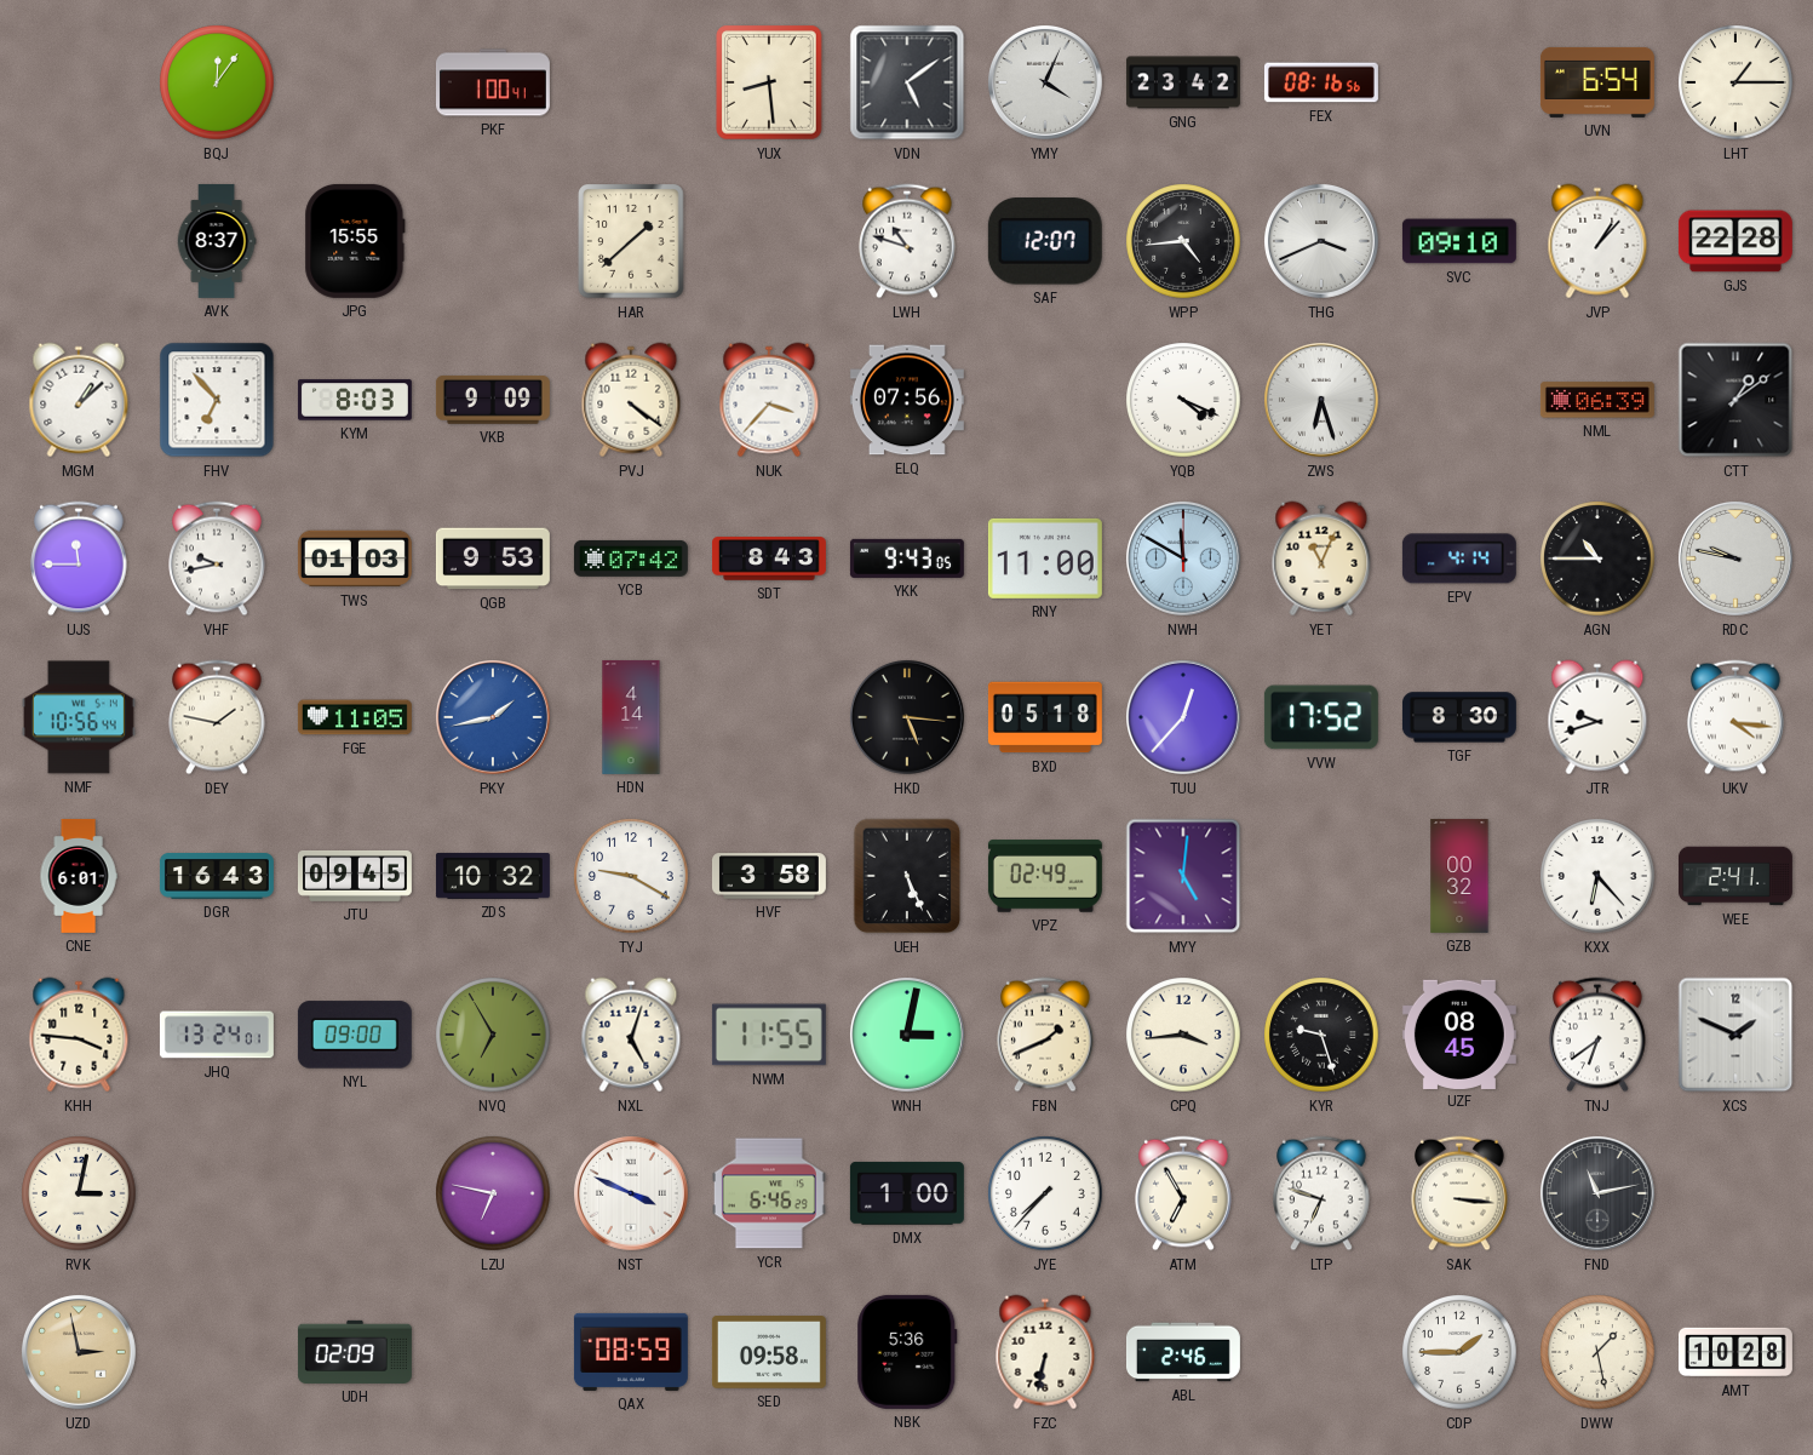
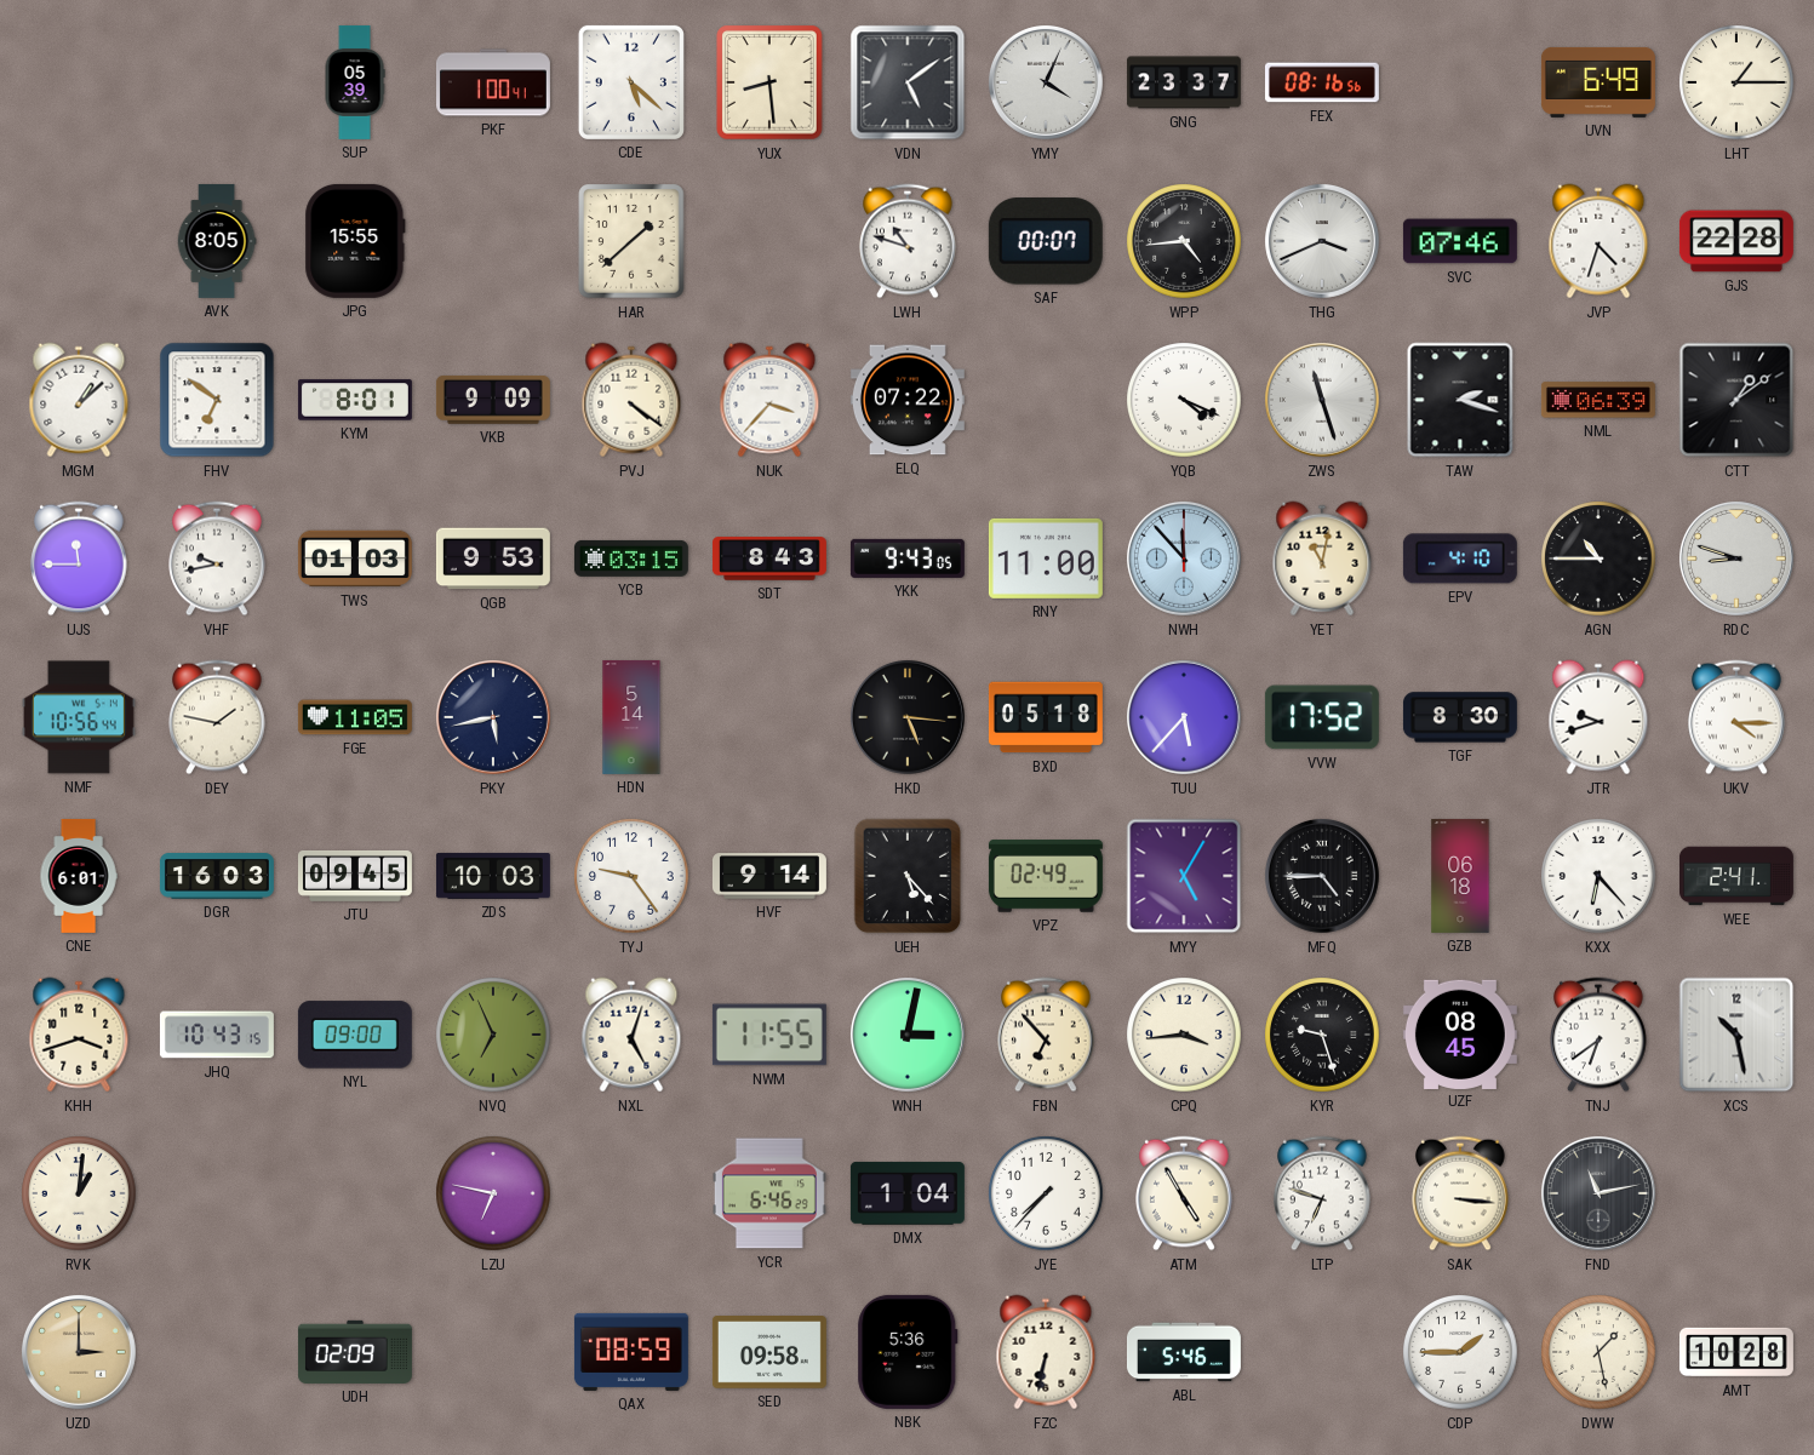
BQJ: 12:06 -> none (217, 82)
SUP: none -> 05:39 (355, 82)
CDE: none -> 5:22 (631, 82)
GNG: 23:42 -> 23:37 (1184, 82)
UVN: 6:54 -> 6:49 (1598, 82)
AVK: 8:37 -> 8:05 (217, 241)
SAF: 12:07 -> 00:07 (1046, 241)
SVC: 09:10 -> 07:46 (1460, 241)
JVP: 1:07 -> 4:33 (1598, 241)
FHV: 6:53 -> 6:51 (217, 400)
KYM: 8:03 -> 8:01 (355, 400)
ELQ: 07:56 -> 07:22 (908, 400)
ZWS: 6:27 -> 11:27 (1322, 400)
TAW: none -> 2:18 (1460, 400)
YCB: 07:42 -> 03:15 (631, 558)
NWH: 11:50 -> 11:53 (1184, 558)
YET: 11:04 -> 11:02 (1322, 558)
EPV: 4:14 -> 4:10 (1460, 558)
RDC: 9:47 -> 8:48 (1736, 558)
PKY: 1:43 -> 5:43 (493, 717)
PKY dial: blue -> navy (493, 717)
HDN: 4:14 -> 5:14 (631, 717)
TUU: 12:37 -> 5:37 (1184, 717)
UKV: 4:16 -> 4:15 (1738, 717)
DGR: 16:43 -> 16:03 (217, 876)
ZDS: 10:32 -> 10:03 (493, 876)
TYJ: 9:20 -> 9:24 (631, 876)
HVF: 3:58 -> 9:14 (769, 876)
UEH: 5:26 -> 5:23 (908, 876)
MYY: 5:01 -> 5:05 (1184, 876)
MFQ: none -> 4:45 (1322, 876)
GZB: 00:32 -> 06:18 (1460, 876)
KHH: 3:46 -> 3:42 (79, 1035)
JHQ: 13:24 -> 10:43 (217, 1035)
NVQ: 6:55 -> 6:56 (493, 1035)
FBN: 1:41 -> 6:53 (1047, 1035)
XCS: 1:49 -> 10:28 (1736, 1035)
RVK: 3:02 -> 1:01 (79, 1193)
NST: 3:49 -> none (631, 1193)
DMX: 1:00 -> 1:04 (908, 1193)
ATM: 6:55 -> 4:55 (1185, 1193)
UZD: 2:58 -> 3:00 (79, 1352)
ABL: 2:46 -> 5:46 (1184, 1352)
